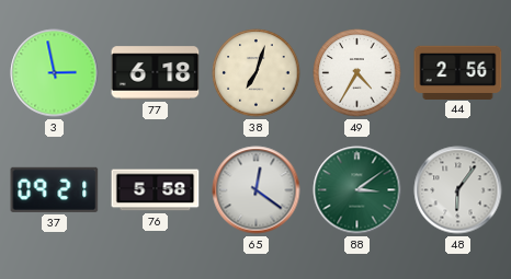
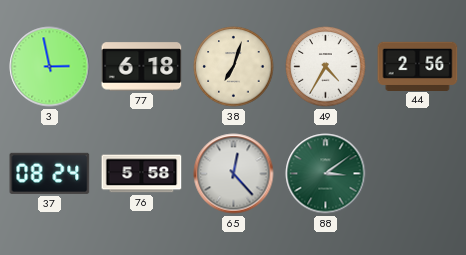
37: 09:21 -> 08:24 (50, 173)
65: 12:21 -> 12:23 (234, 174)
48: 6:06 -> none (458, 190)
